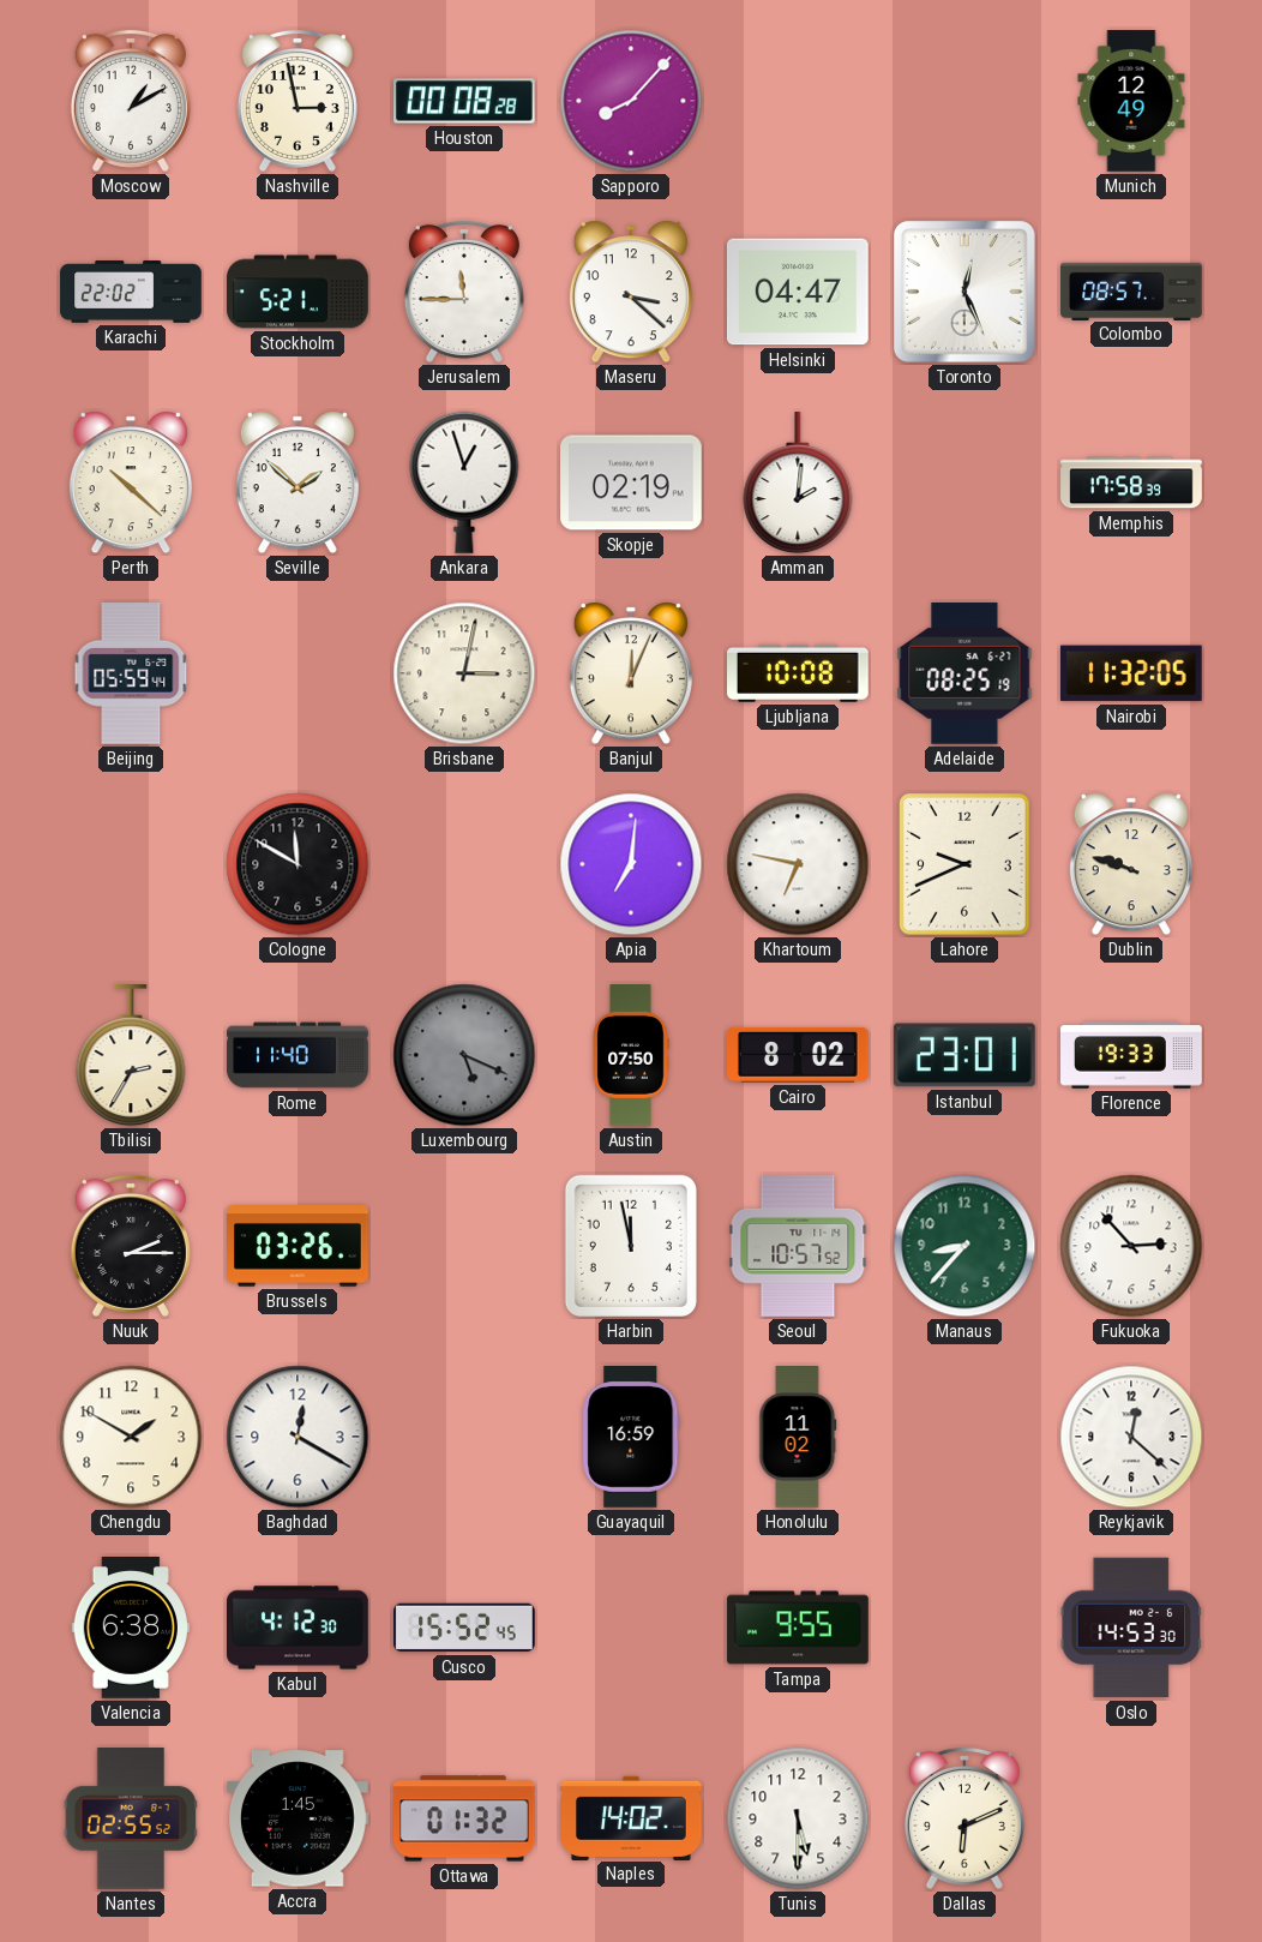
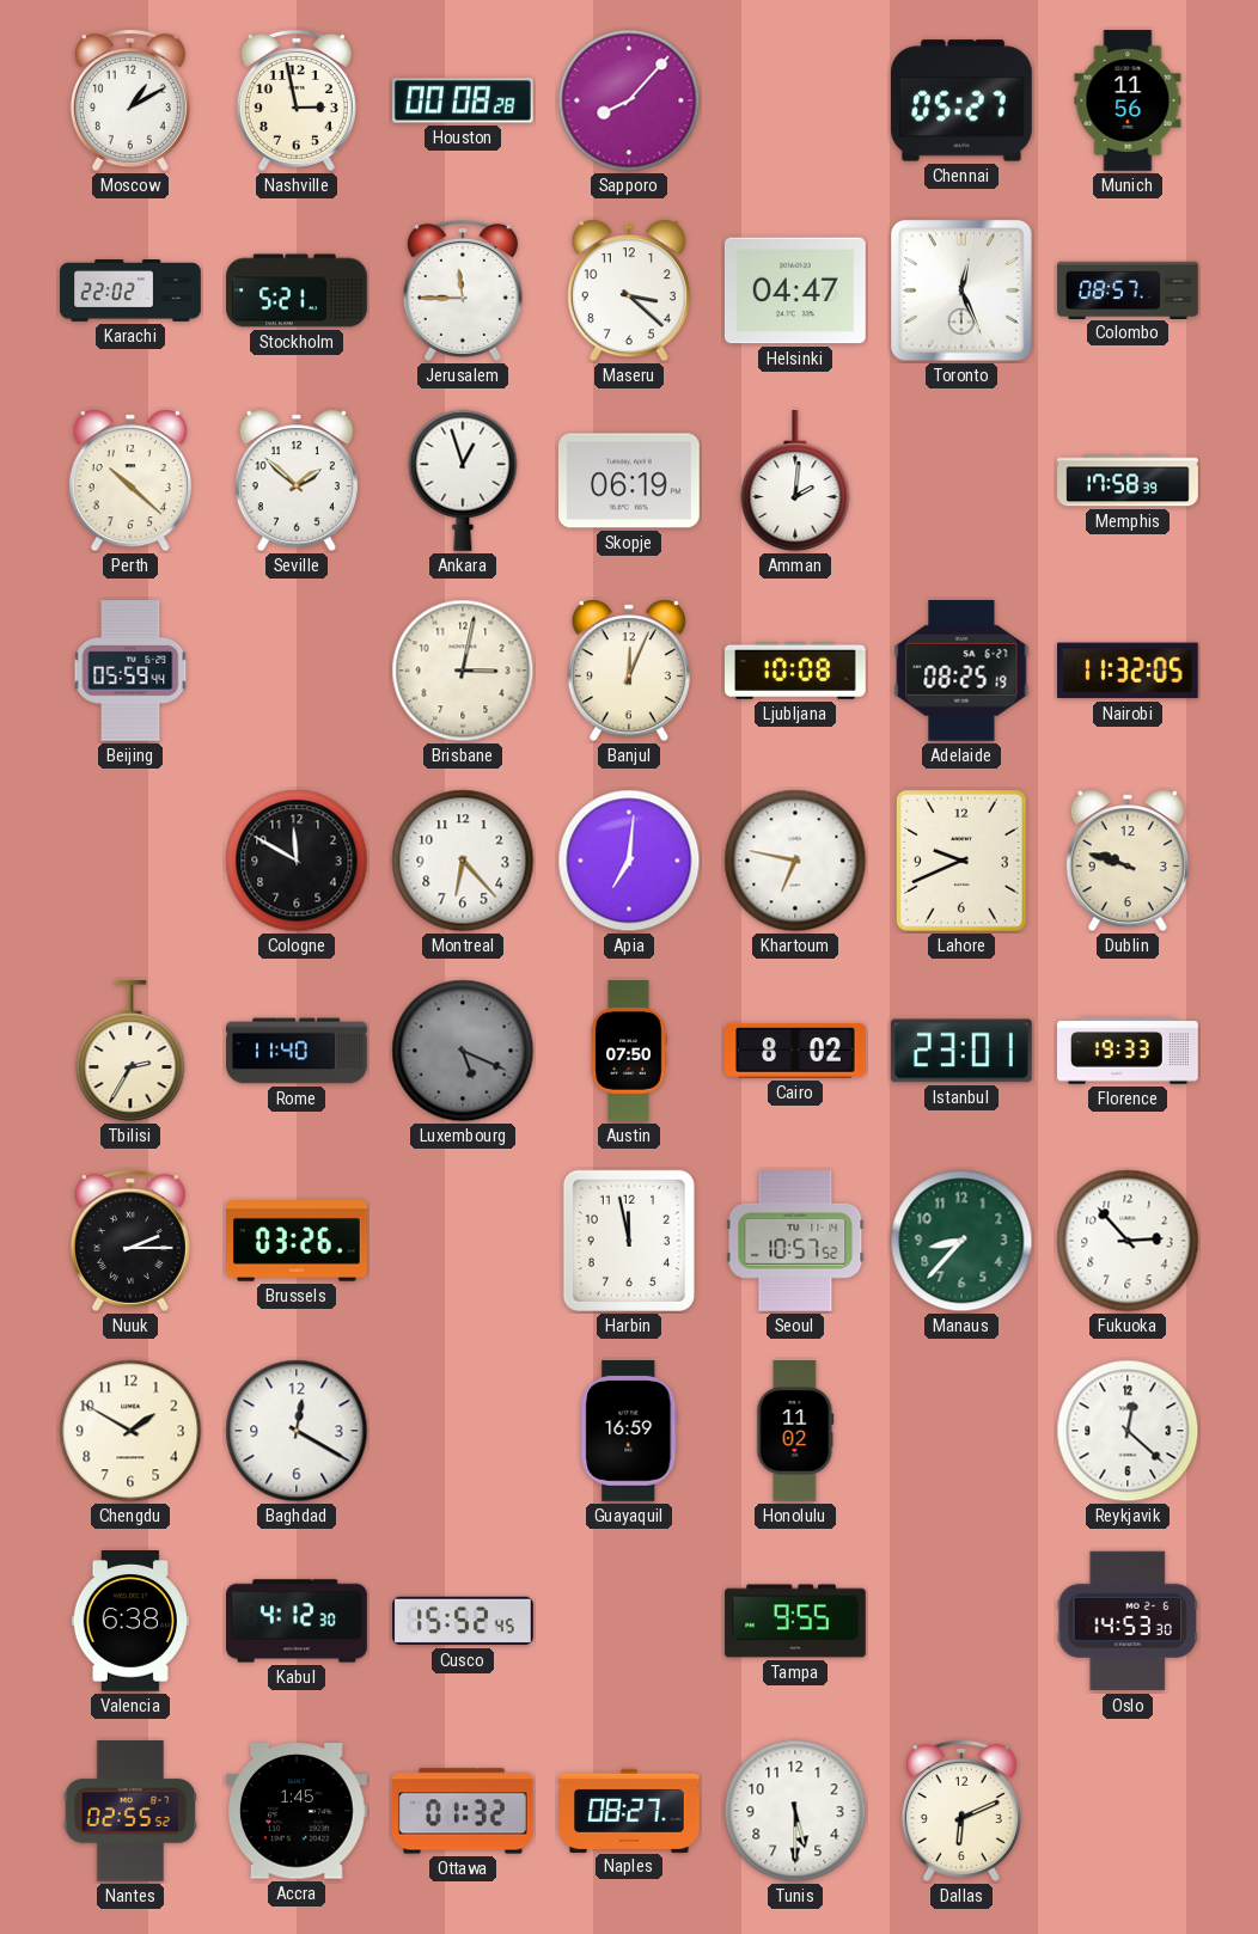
Chennai: none -> 05:27 (963, 100)
Munich: 12:49 -> 11:56 (1128, 100)
Skopje: 02:19 -> 06:19 (630, 481)
Montreal: none -> 6:23 (463, 861)
Naples: 14:02 -> 08:27 (629, 1810)
